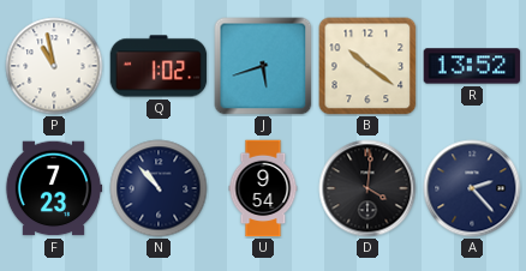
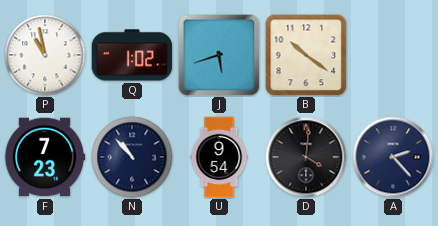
R: 13:52 -> none (472, 66)
